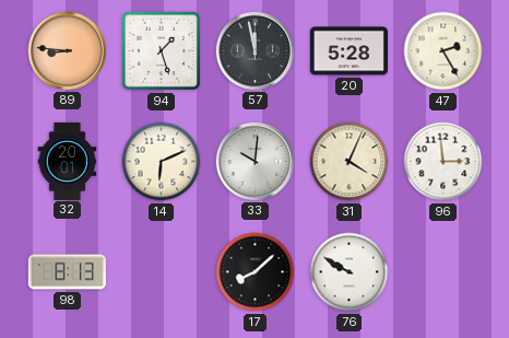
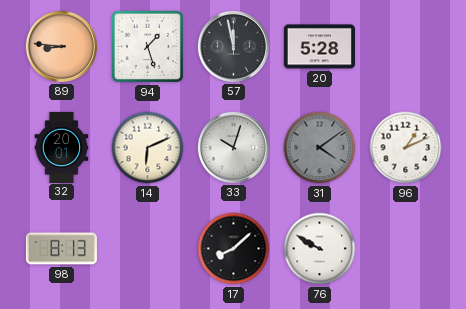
47: 2:25 -> none (443, 51)
33: 10:01 -> 10:03 (233, 147)
31: 4:04 -> 4:09 (320, 148)
31 dial: cream -> grey (320, 148)
96: 2:59 -> 1:11 (406, 148)
